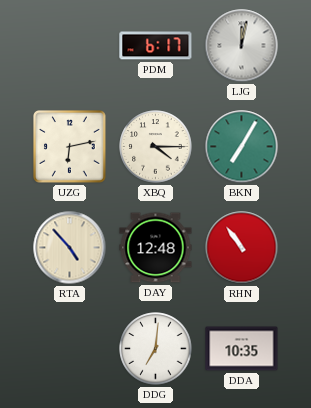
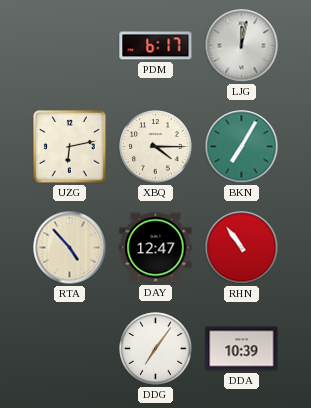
DAY: 12:48 -> 12:47 (156, 248)
DDG: 7:01 -> 7:06 (156, 349)
DDA: 10:35 -> 10:39 (242, 349)
